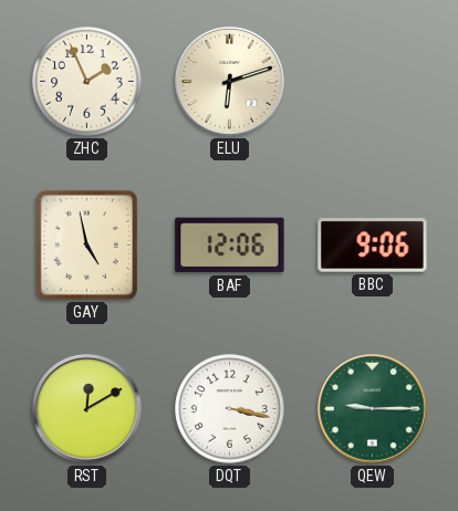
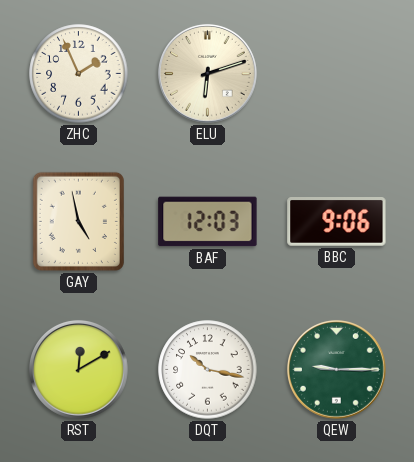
BAF: 12:06 -> 12:03 (208, 222)
DQT: 3:17 -> 10:17 (208, 370)
